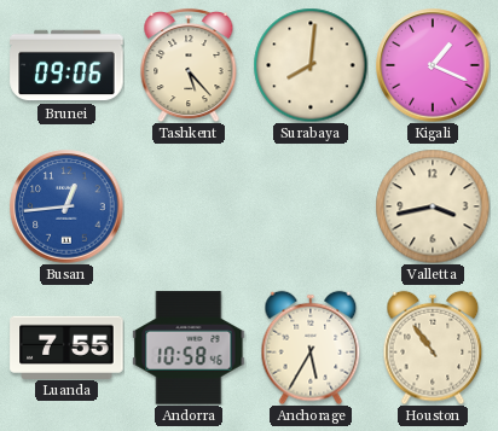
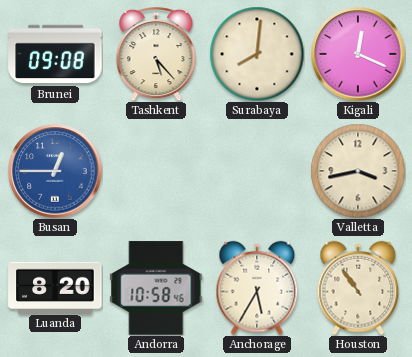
Brunei: 09:06 -> 09:08 (55, 54)
Kigali: 1:19 -> 12:19 (358, 54)
Busan: 12:44 -> 12:45 (55, 171)
Luanda: 7:55 -> 8:20 (55, 287)
